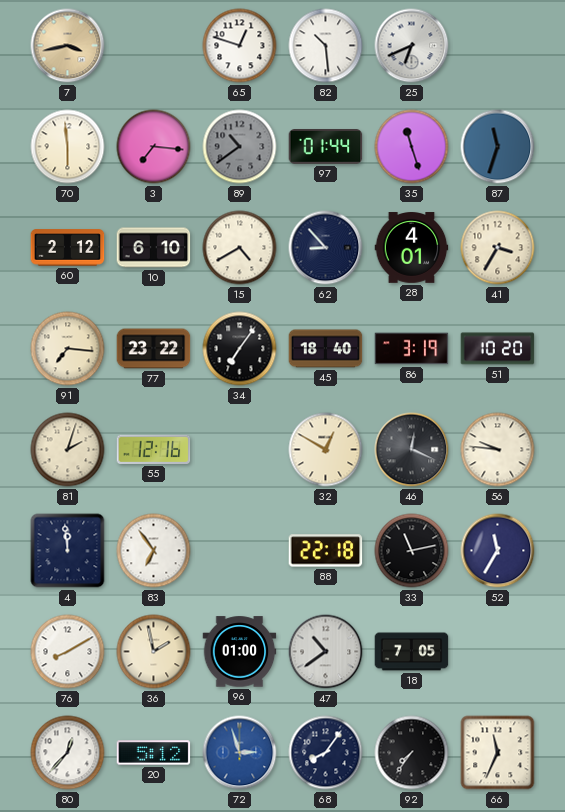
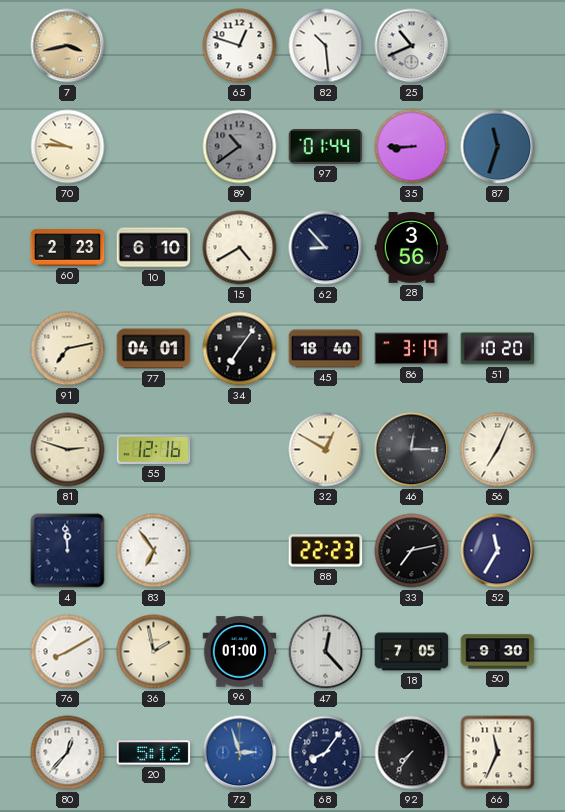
25: 6:41 -> 10:41 (412, 46)
70: 5:59 -> 9:46 (68, 147)
3: 7:16 -> none (154, 147)
35: 11:27 -> 8:45 (412, 147)
60: 2:12 -> 2:23 (68, 248)
28: 4:01 -> 3:56 (412, 248)
41: 3:35 -> none (498, 248)
91: 7:16 -> 7:13 (68, 349)
77: 23:22 -> 04:01 (154, 349)
81: 2:03 -> 2:48 (68, 450)
46: 12:19 -> 12:15 (412, 450)
56: 9:46 -> 7:04 (498, 450)
88: 22:18 -> 22:23 (326, 551)
33: 11:13 -> 7:13 (412, 551)
47: 10:39 -> 12:23 (326, 652)
50: none -> 9:30 (498, 652)
